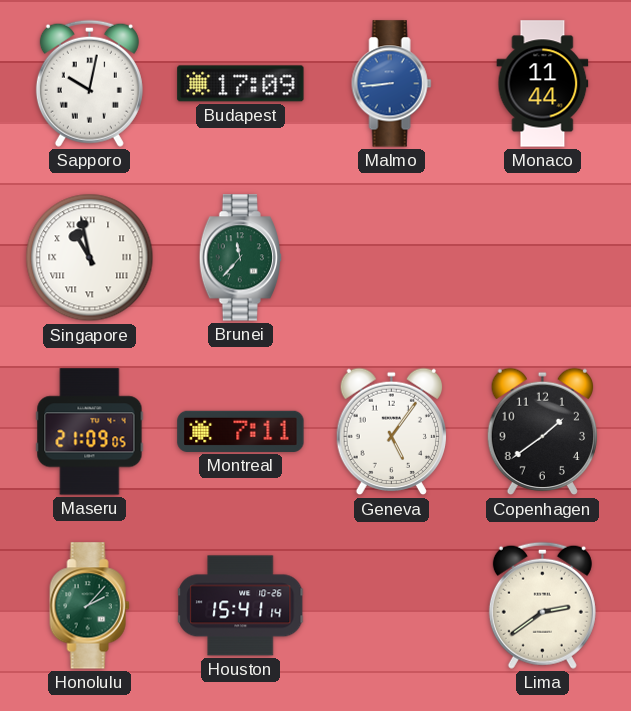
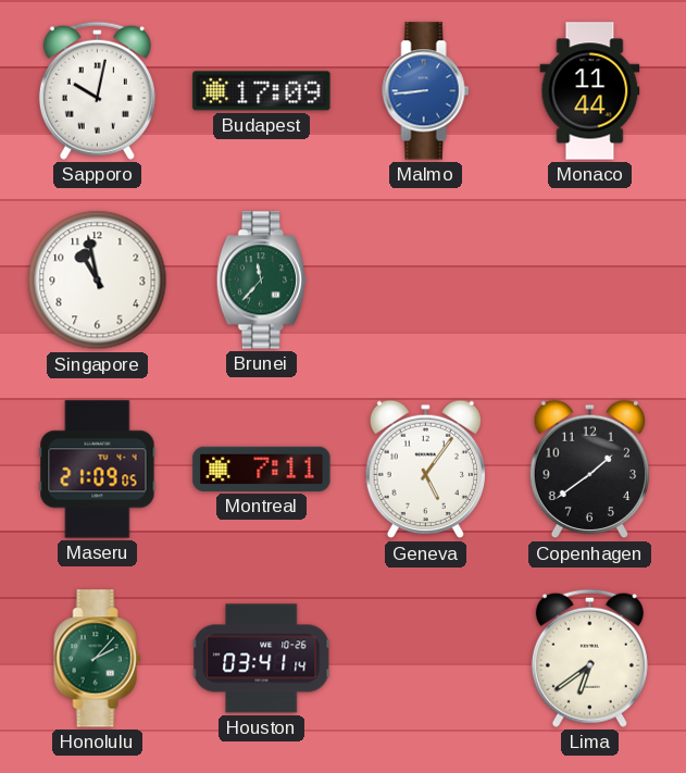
Singapore numerals: Roman -> Arabic (98, 280)
Houston: 15:41 -> 03:41 (262, 659)
Lima: 2:39 -> 6:39 (589, 658)
